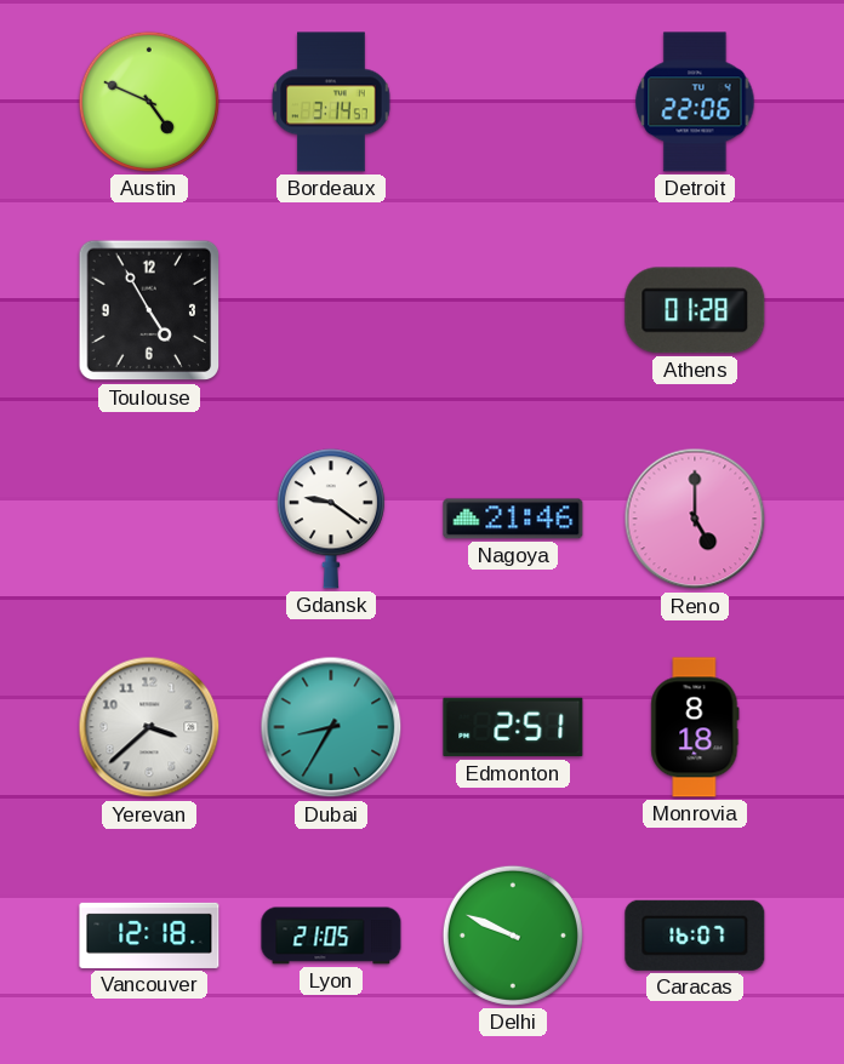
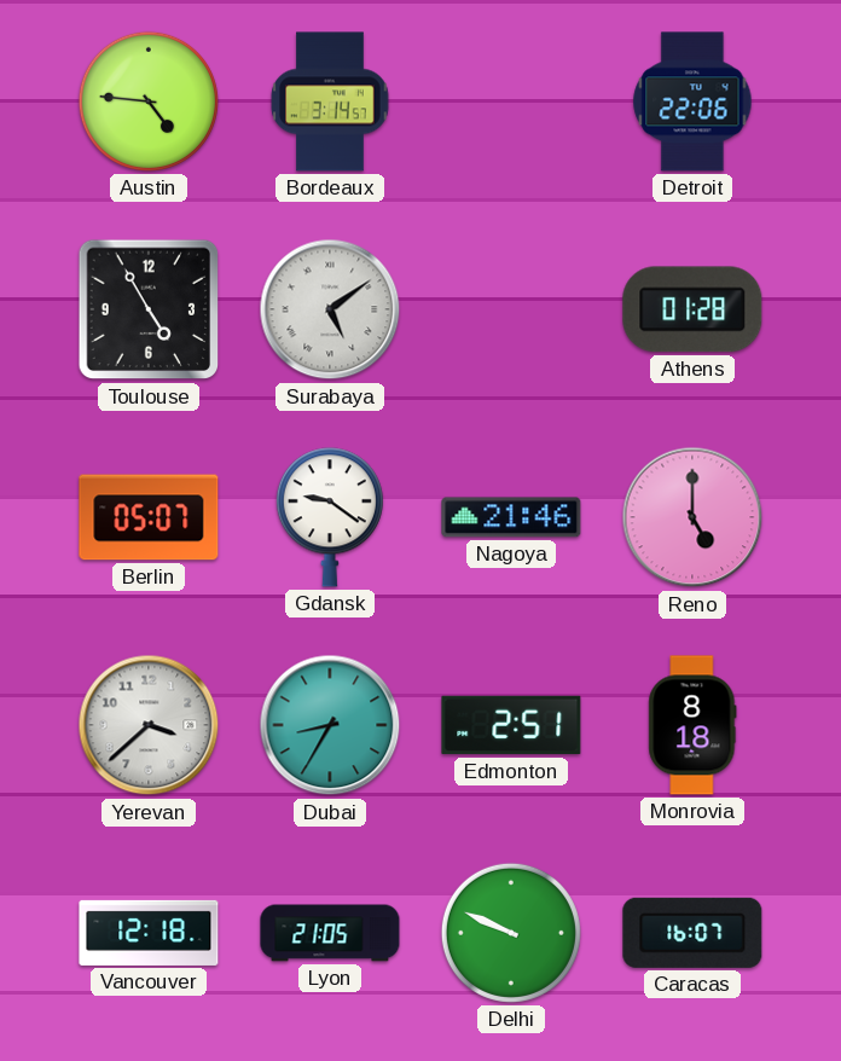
Austin: 4:49 -> 4:46 (149, 102)
Surabaya: none -> 5:09 (330, 309)
Berlin: none -> 05:07 (149, 517)
